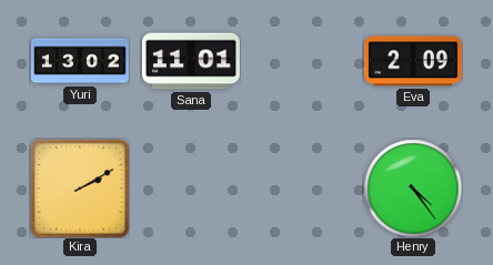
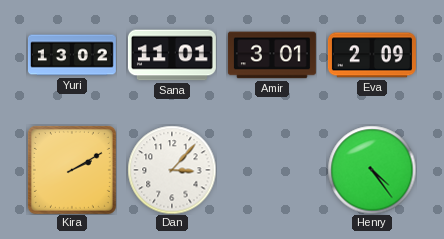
Amir: none -> 3:01 (272, 55)
Dan: none -> 3:07 (172, 170)
